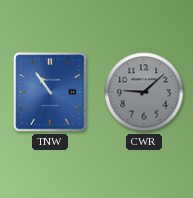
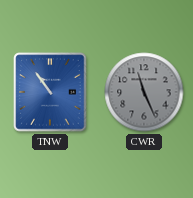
CWR: 9:08 -> 11:26 (144, 92)
